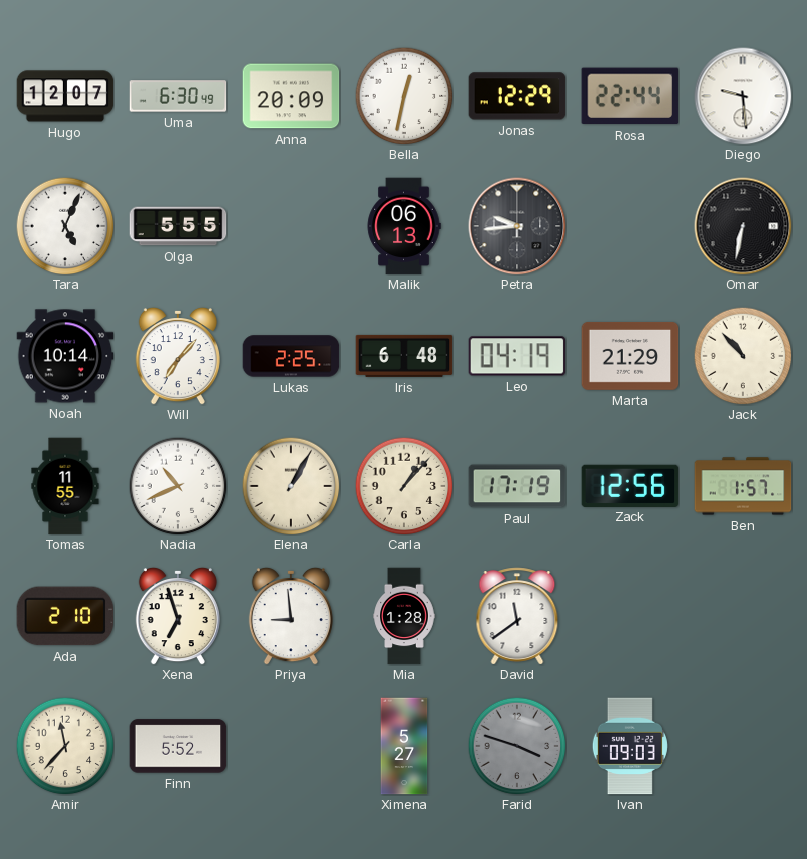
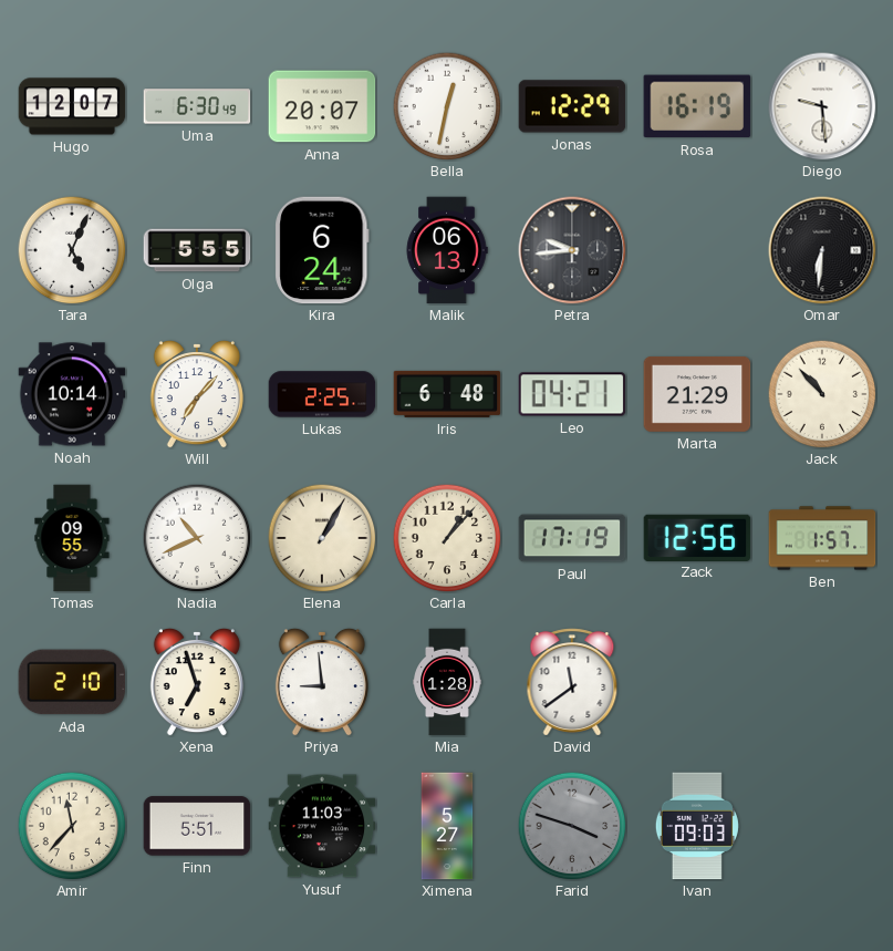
Anna: 20:09 -> 20:07 (322, 106)
Rosa: 22:44 -> 16:19 (697, 106)
Kira: none -> 6:24 (322, 250)
Omar: 6:32 -> 6:31 (822, 250)
Leo: 04:19 -> 04:21 (572, 394)
Tomas: 11:55 -> 09:55 (72, 538)
Finn: 5:52 -> 5:51 (197, 826)
Yusuf: none -> 11:03 (322, 826)
